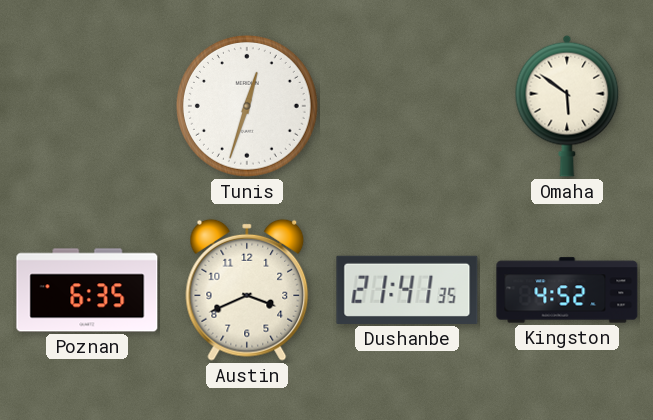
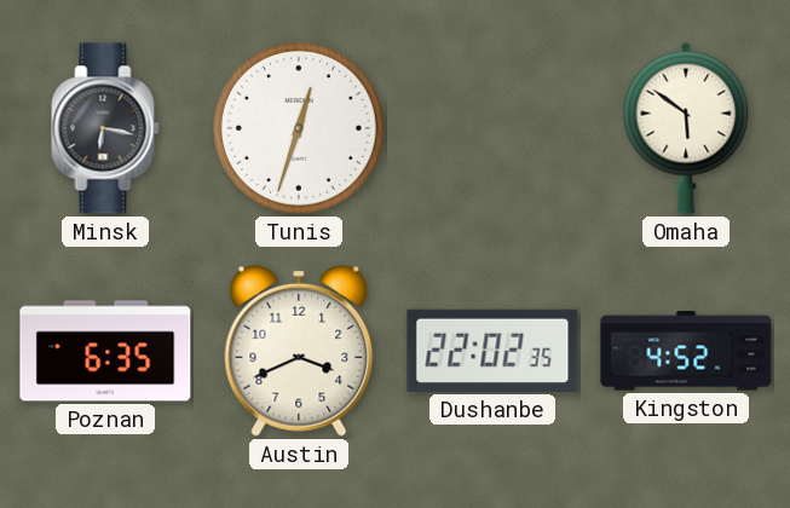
Minsk: none -> 6:17 (105, 128)
Dushanbe: 21:41 -> 22:02 (492, 351)
